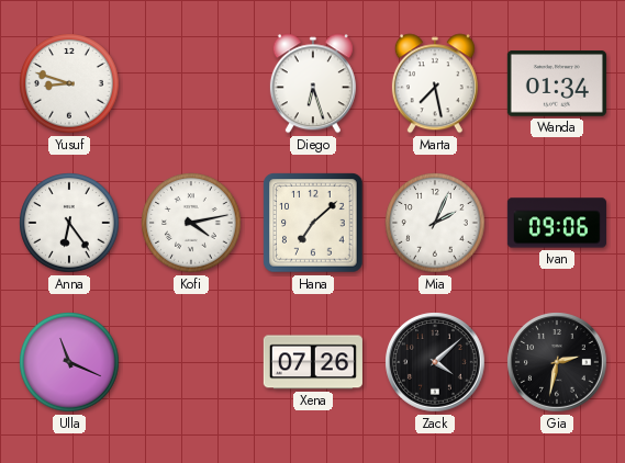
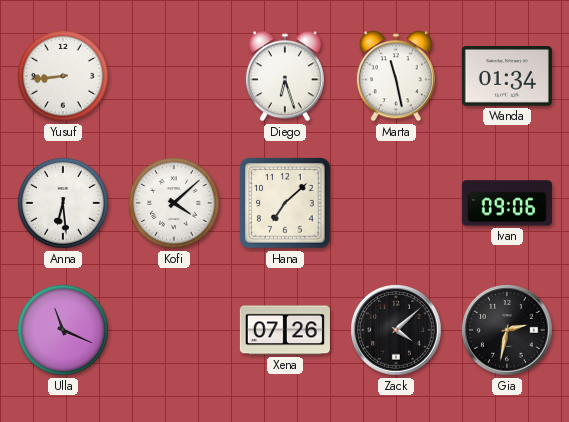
Yusuf: 8:48 -> 8:44 (63, 76)
Marta: 7:28 -> 11:28 (396, 76)
Anna: 6:24 -> 6:29 (63, 203)
Kofi: 4:13 -> 4:08 (174, 203)
Mia: 2:04 -> none (435, 223)
